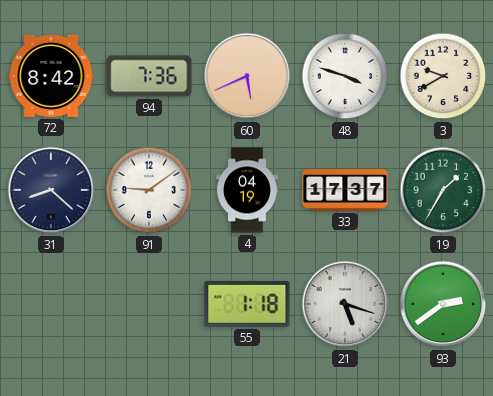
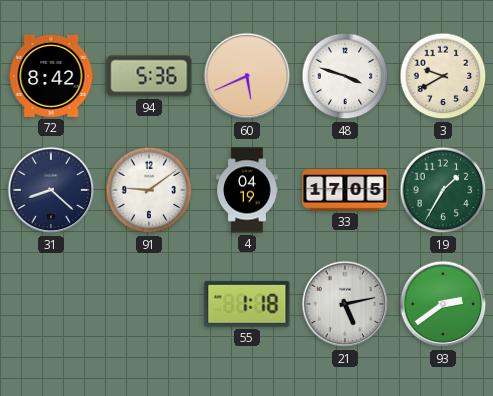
94: 7:36 -> 5:36 (149, 76)
33: 17:37 -> 17:05 (345, 190)
21: 5:18 -> 5:13 (345, 304)
